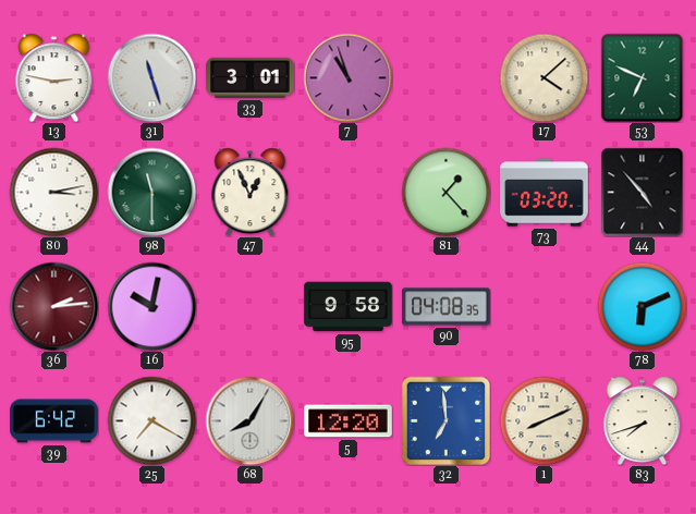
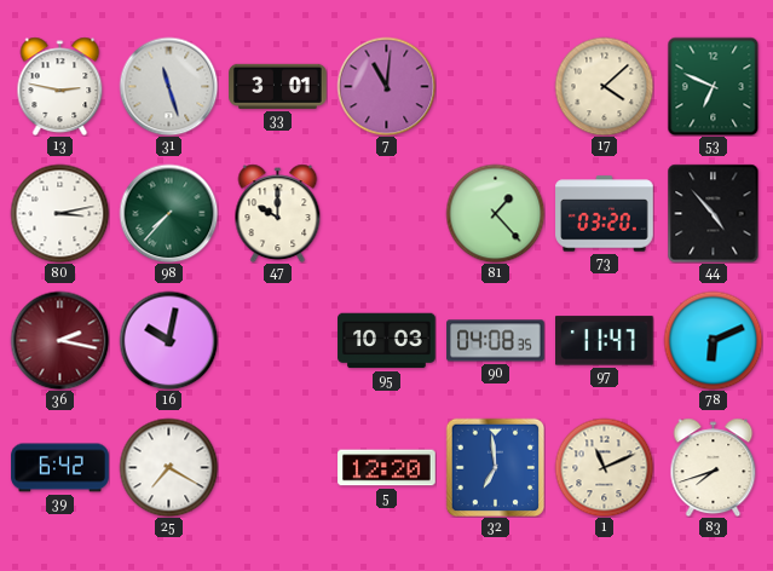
7: 10:57 -> 11:01 (386, 86)
98: 11:30 -> 7:37 (168, 213)
47: 12:56 -> 10:00 (278, 213)
36: 2:14 -> 2:17 (59, 340)
95: 9:58 -> 10:03 (387, 341)
97: none -> 11:47 (605, 341)
68: 8:05 -> none (249, 420)
1: 8:11 -> 11:11 (604, 467)
